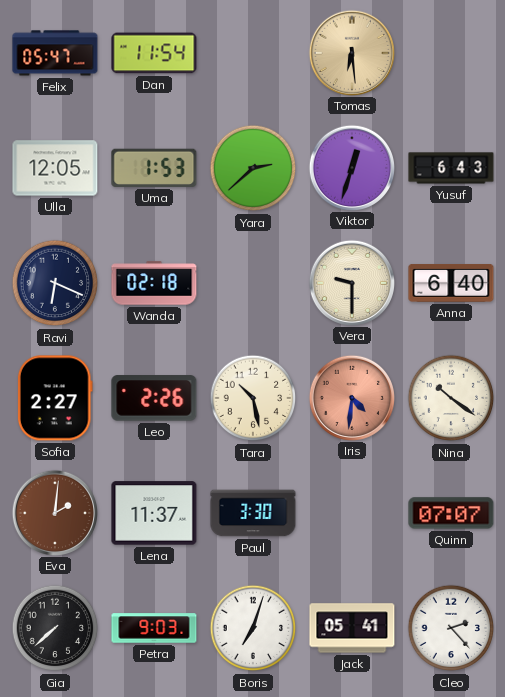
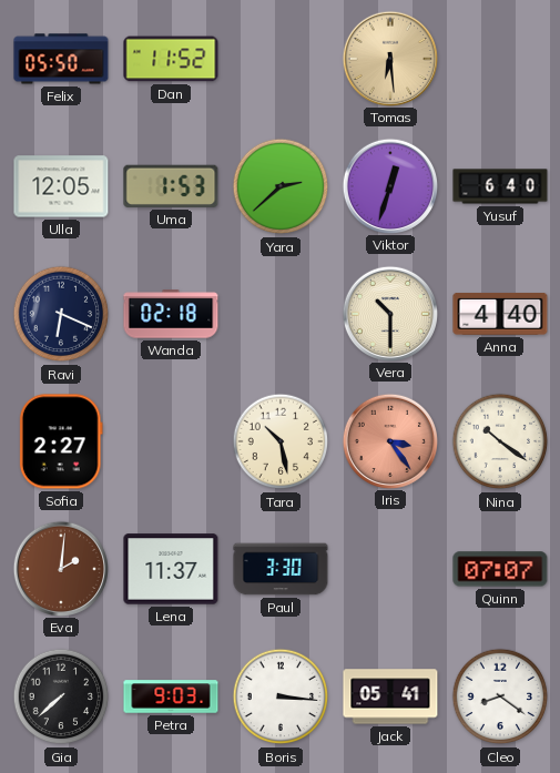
Felix: 05:47 -> 05:50 (61, 59)
Dan: 11:54 -> 11:52 (171, 59)
Yusuf: 6:43 -> 6:40 (500, 186)
Vera: 9:30 -> 10:30 (389, 313)
Anna: 6:40 -> 4:40 (500, 315)
Leo: 2:26 -> none (154, 398)
Iris: 4:31 -> 3:24 (389, 440)
Boris: 7:03 -> 3:16 (281, 696)
Cleo: 2:23 -> 8:21 (500, 696)
